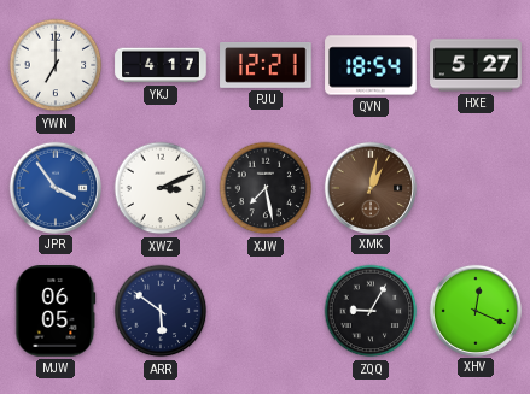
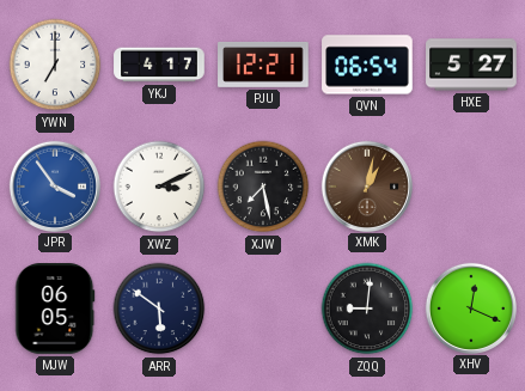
QVN: 18:54 -> 06:54 (367, 65)
ZQQ: 9:05 -> 9:01 (367, 308)
